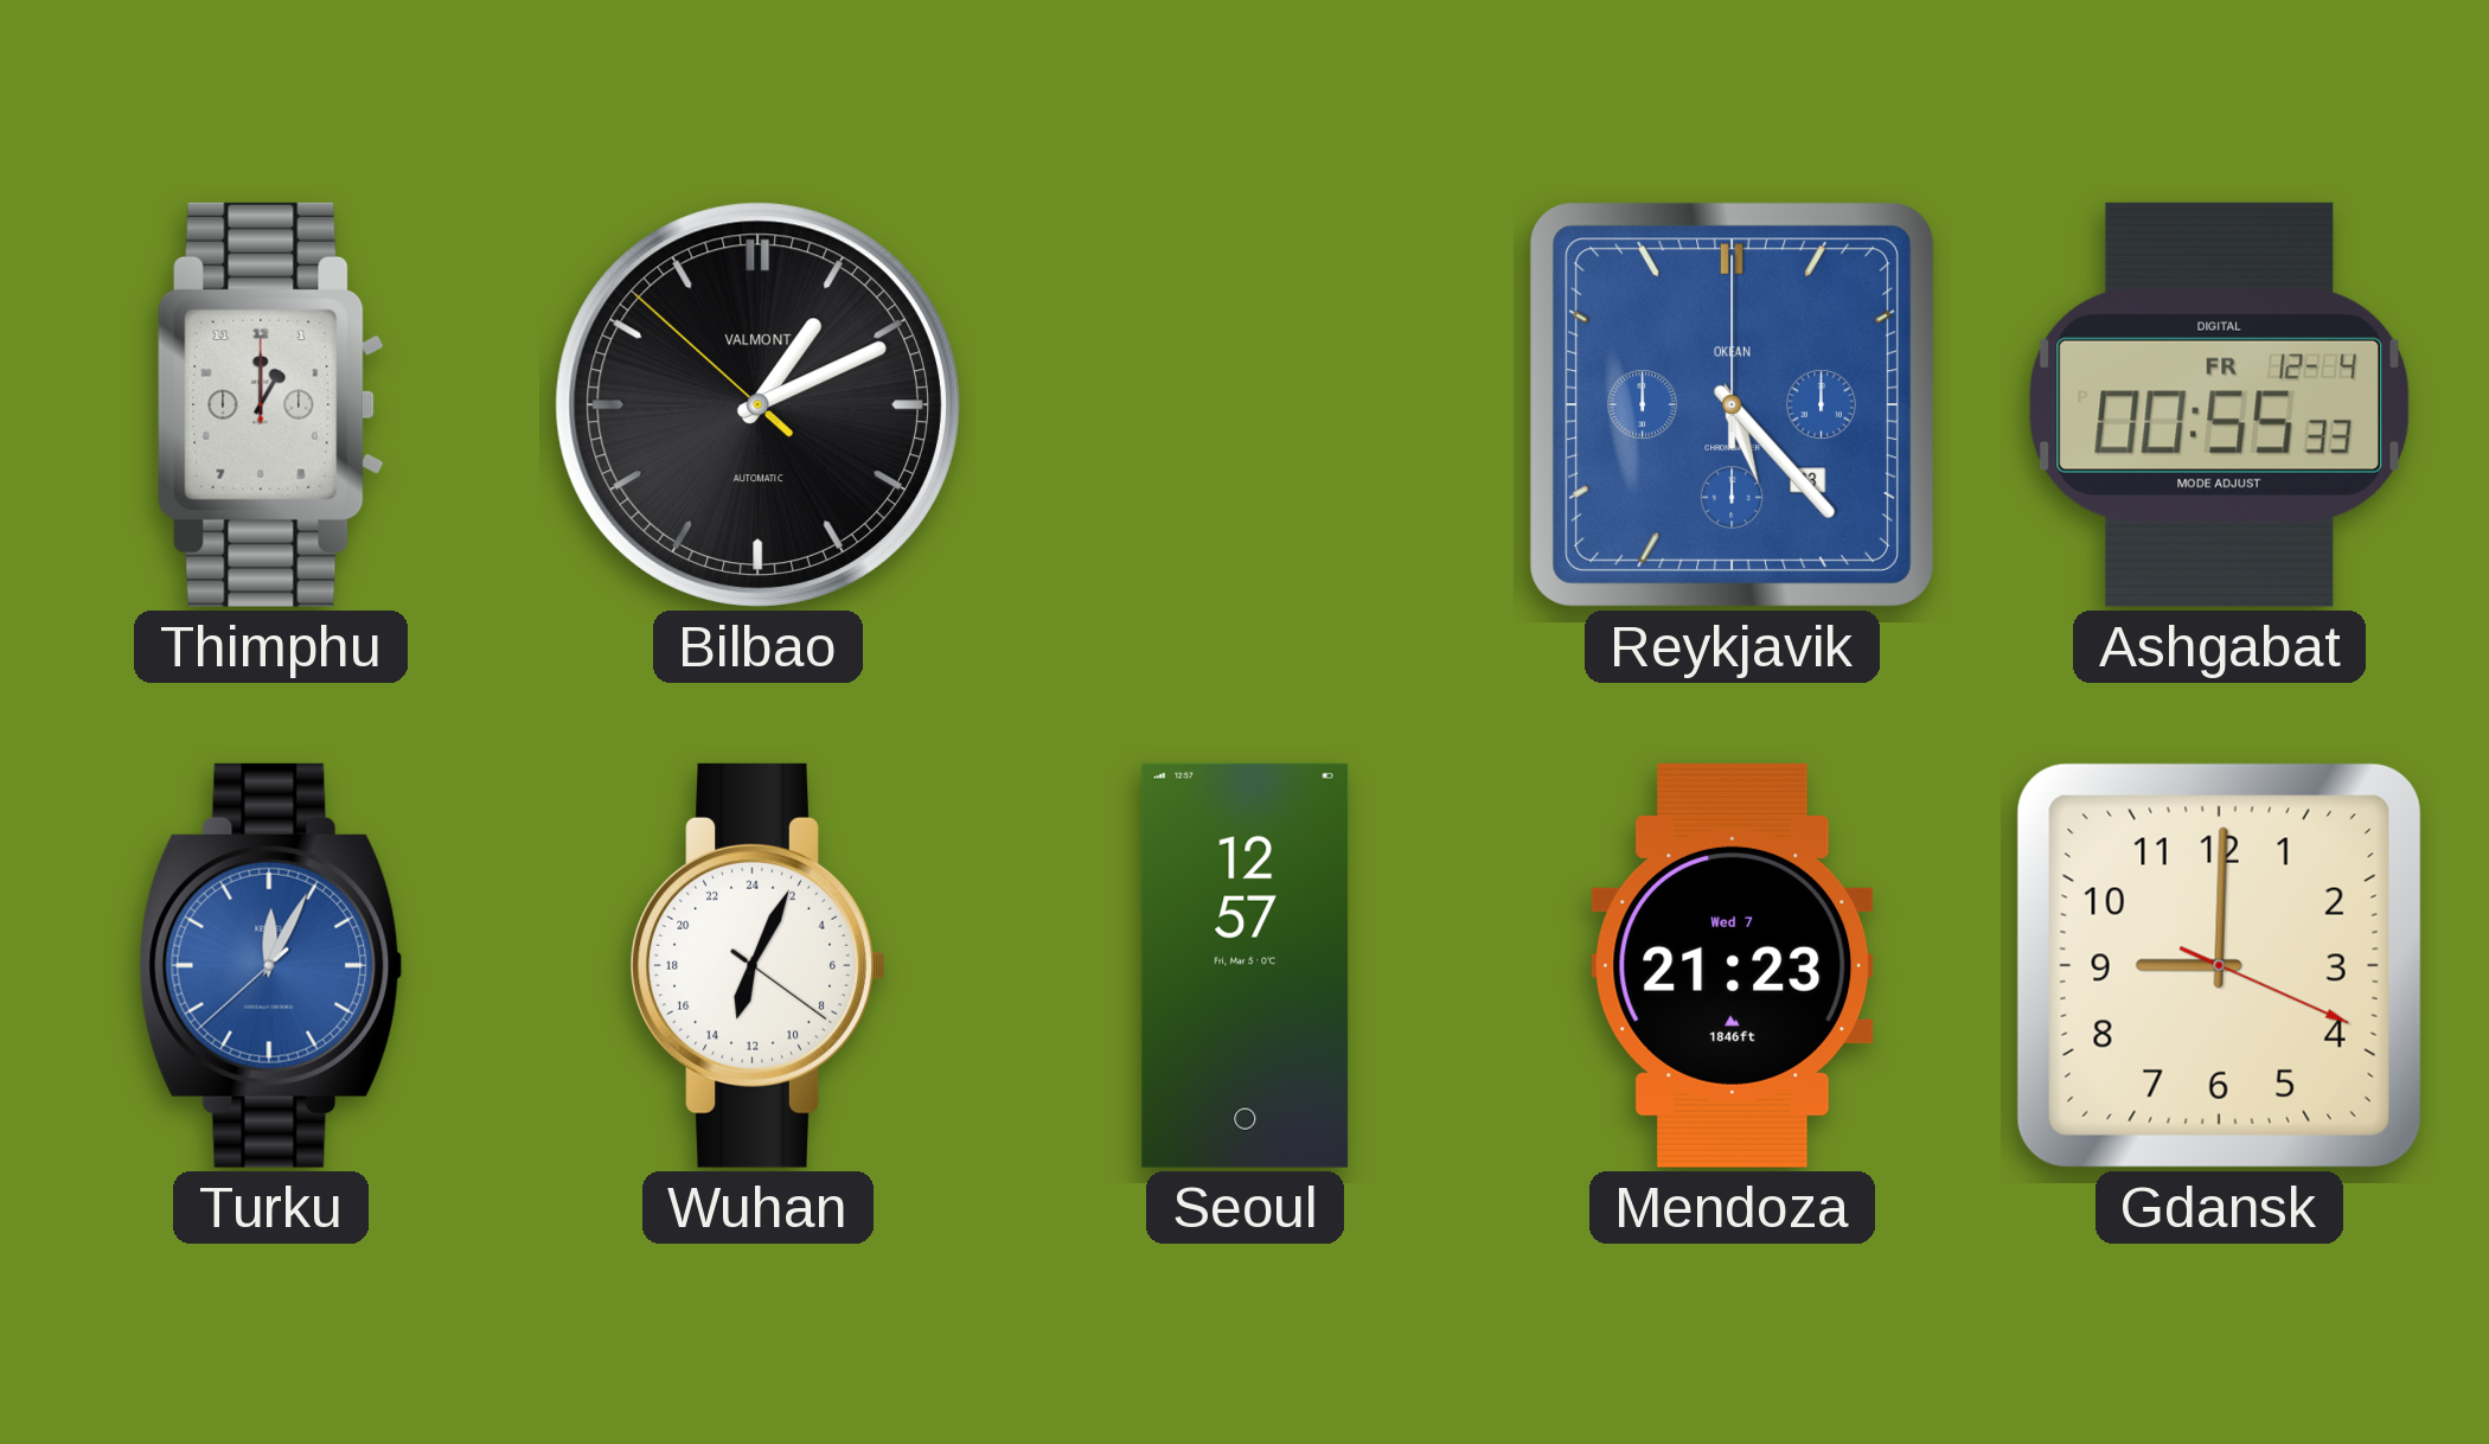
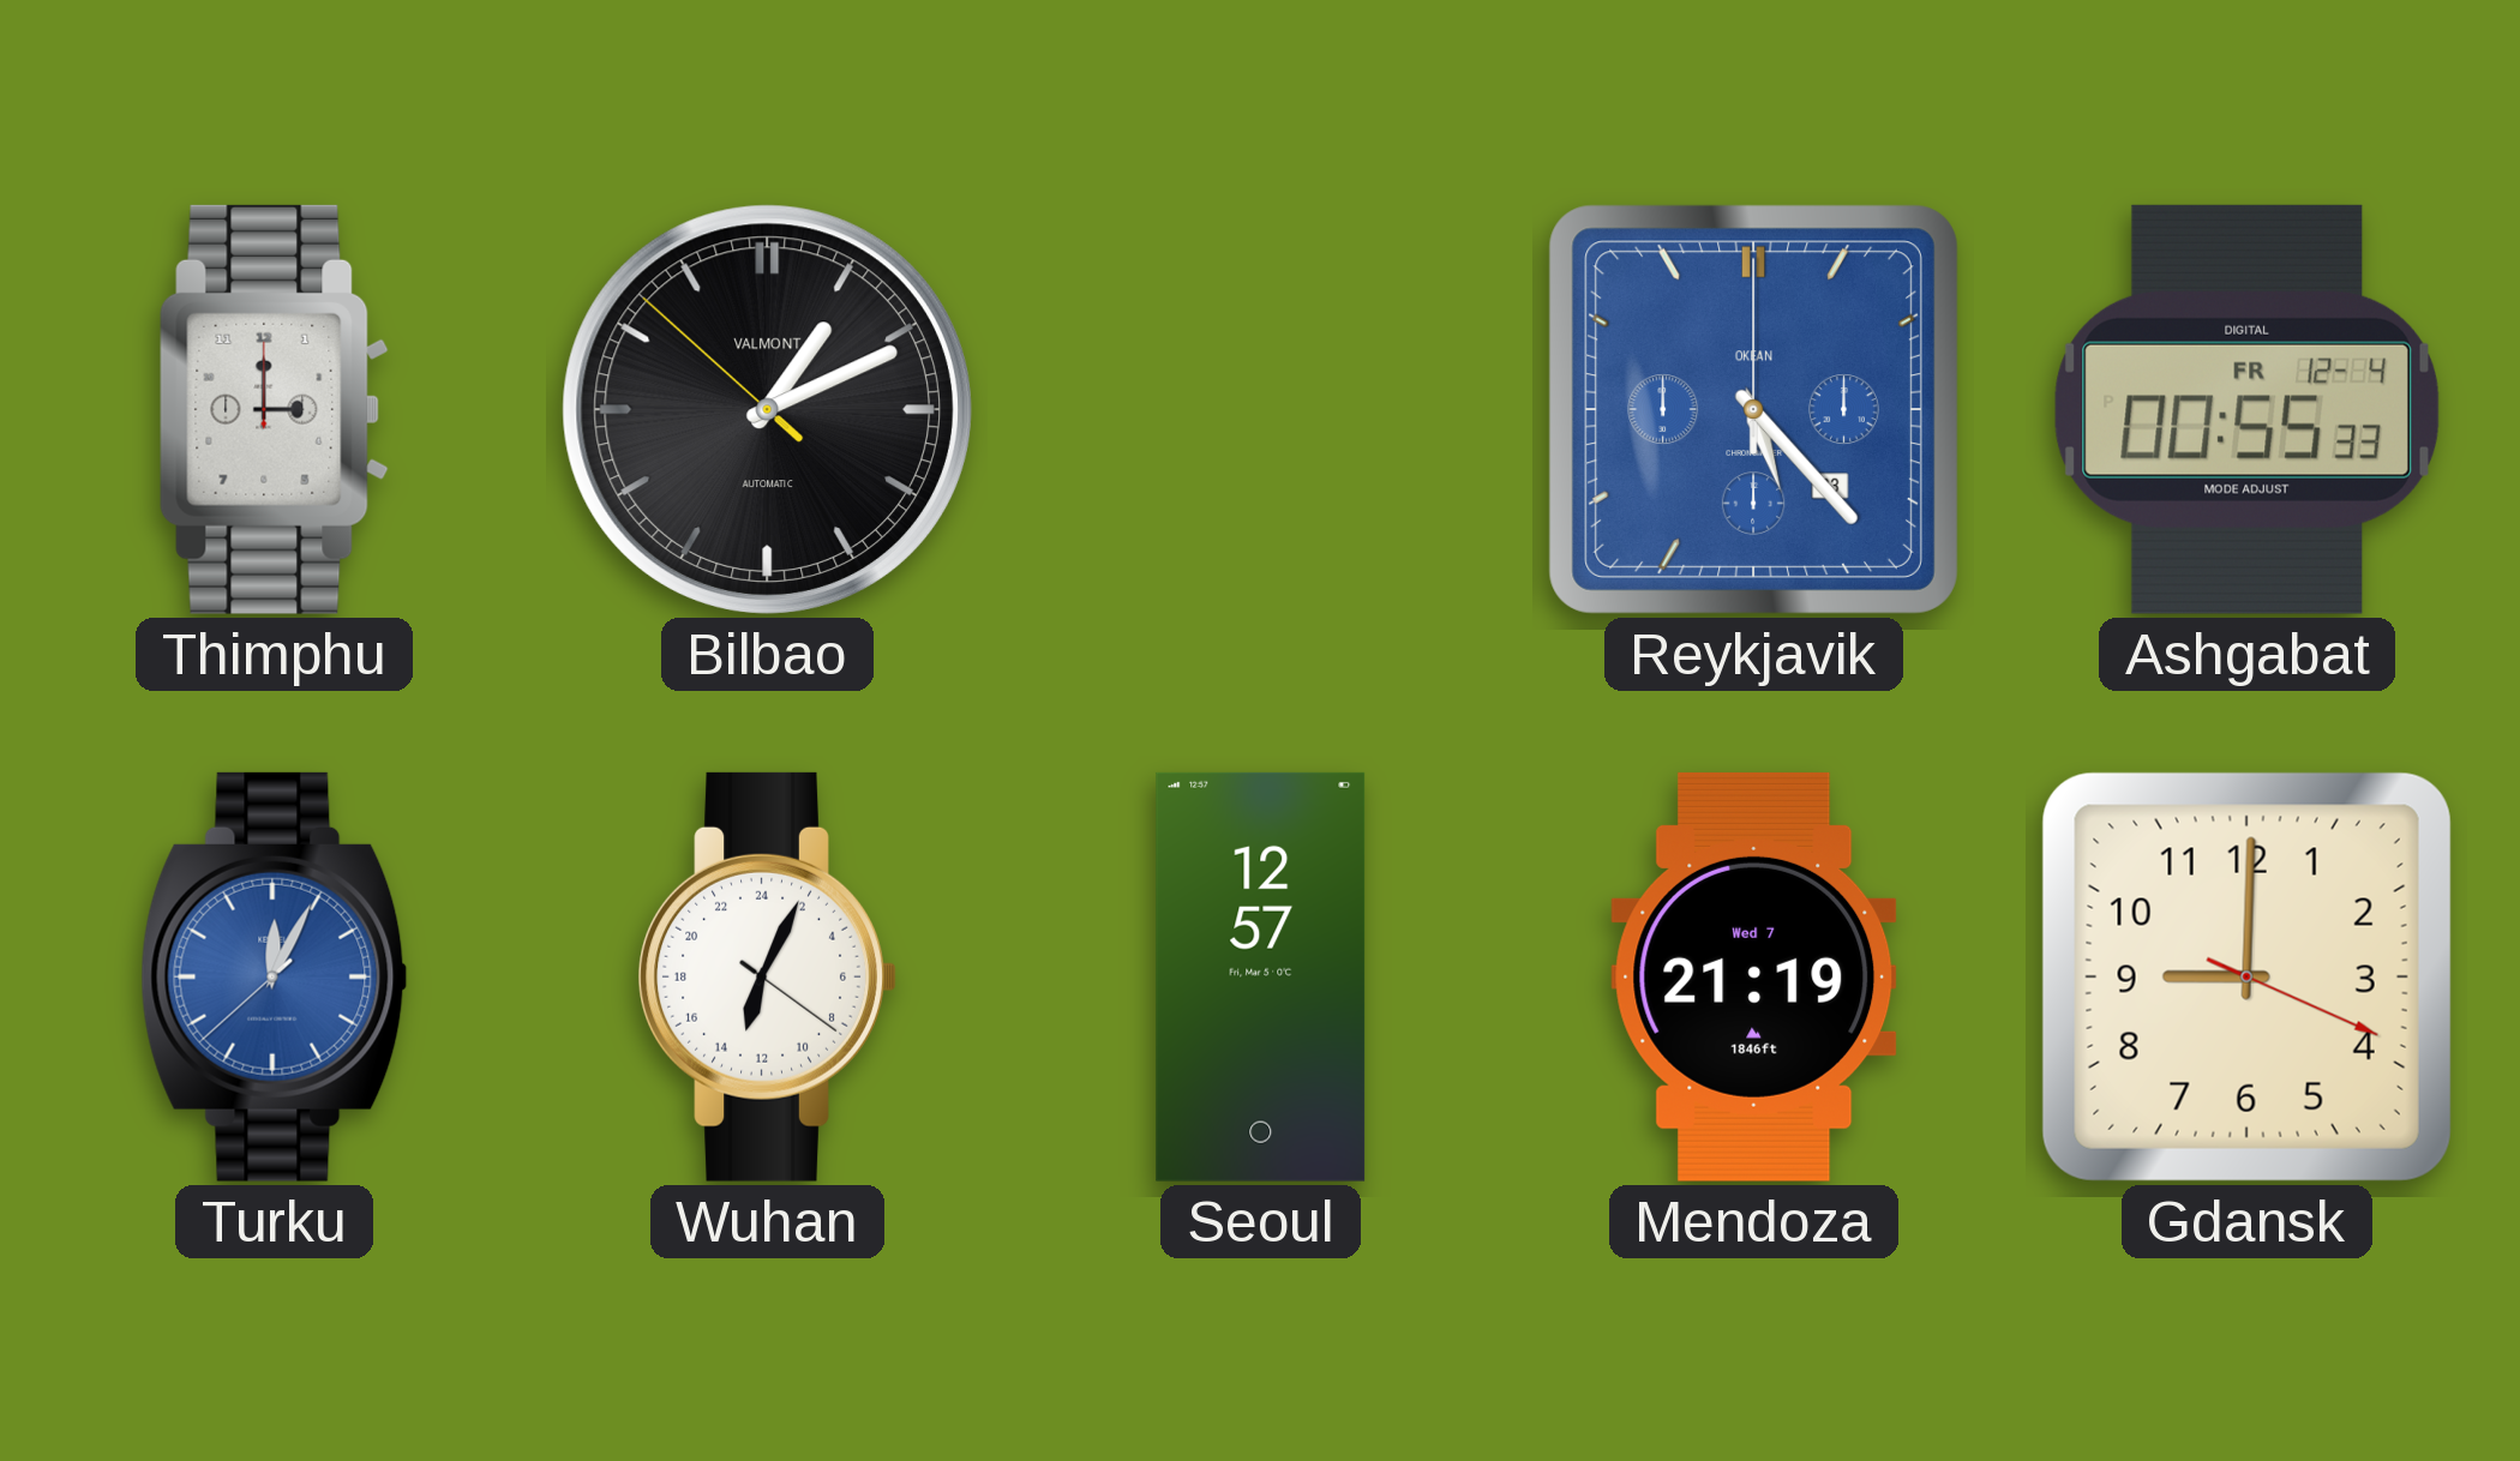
Thimphu: 1:00 -> 3:00 (274, 409)
Mendoza: 21:23 -> 21:19 (1754, 976)
